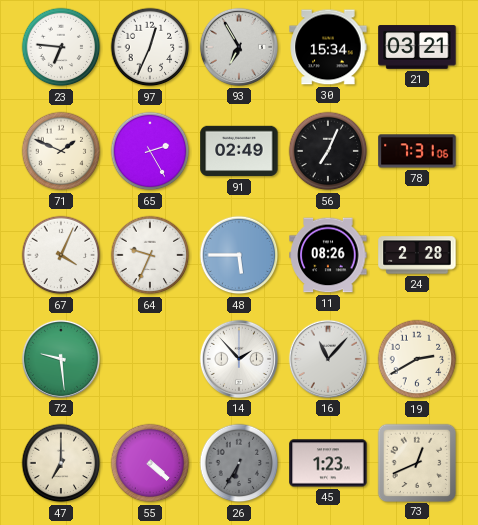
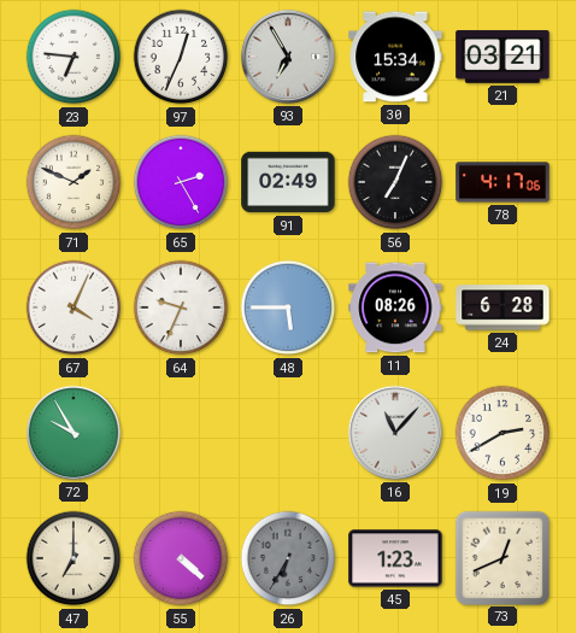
78: 7:31 -> 4:17 (502, 182)
24: 2:28 -> 6:28 (502, 307)
72: 9:29 -> 9:55 (74, 433)
14: 1:53 -> none (239, 359)
